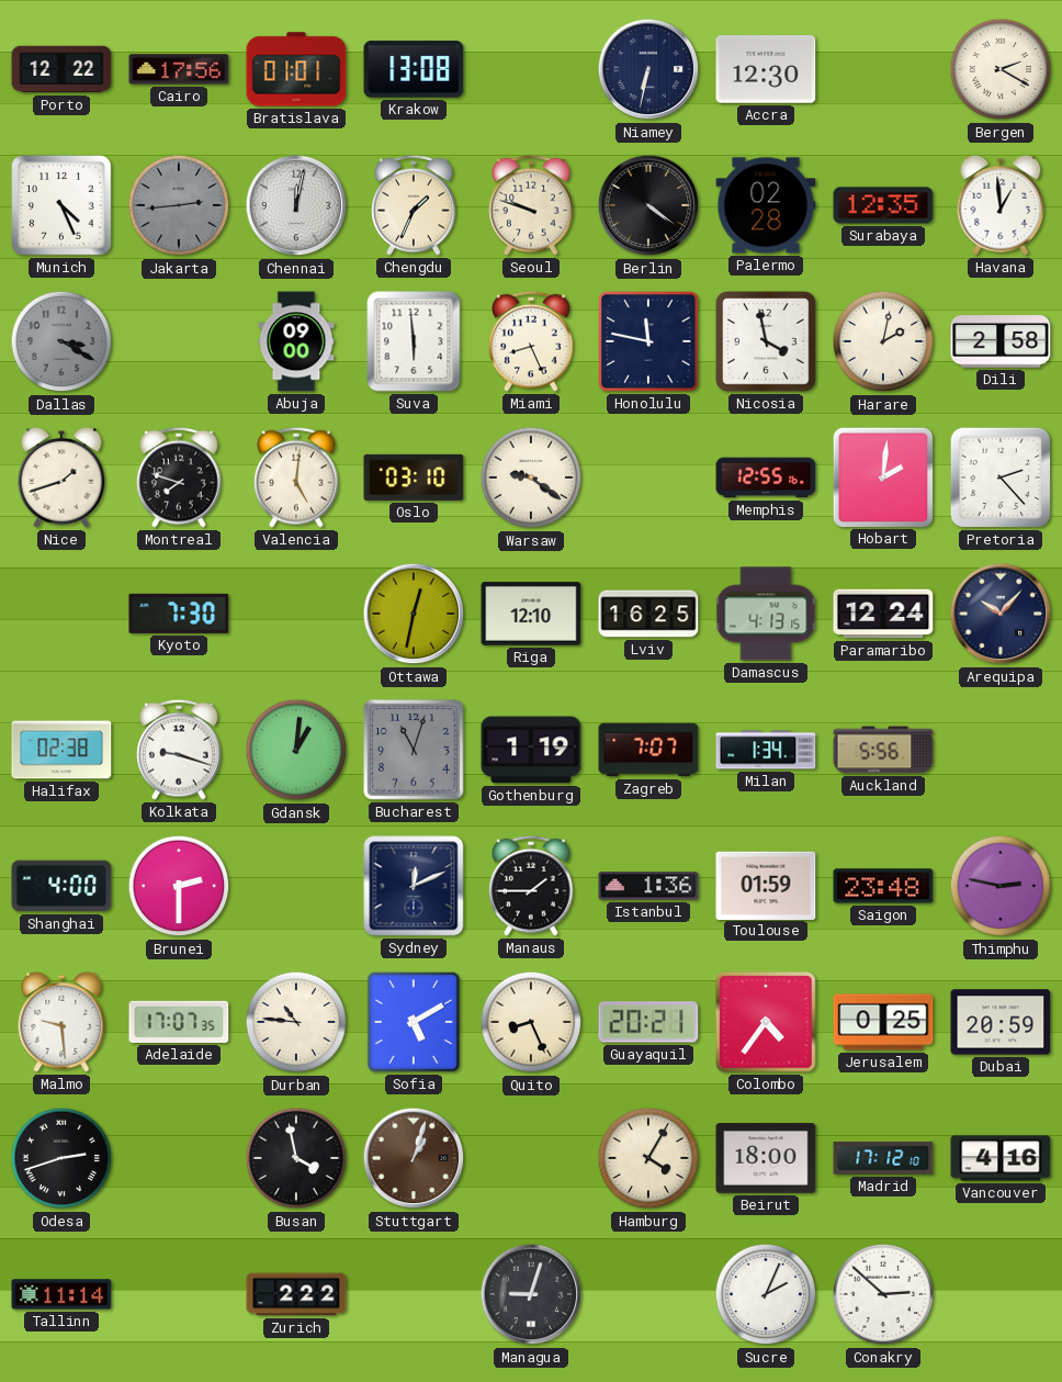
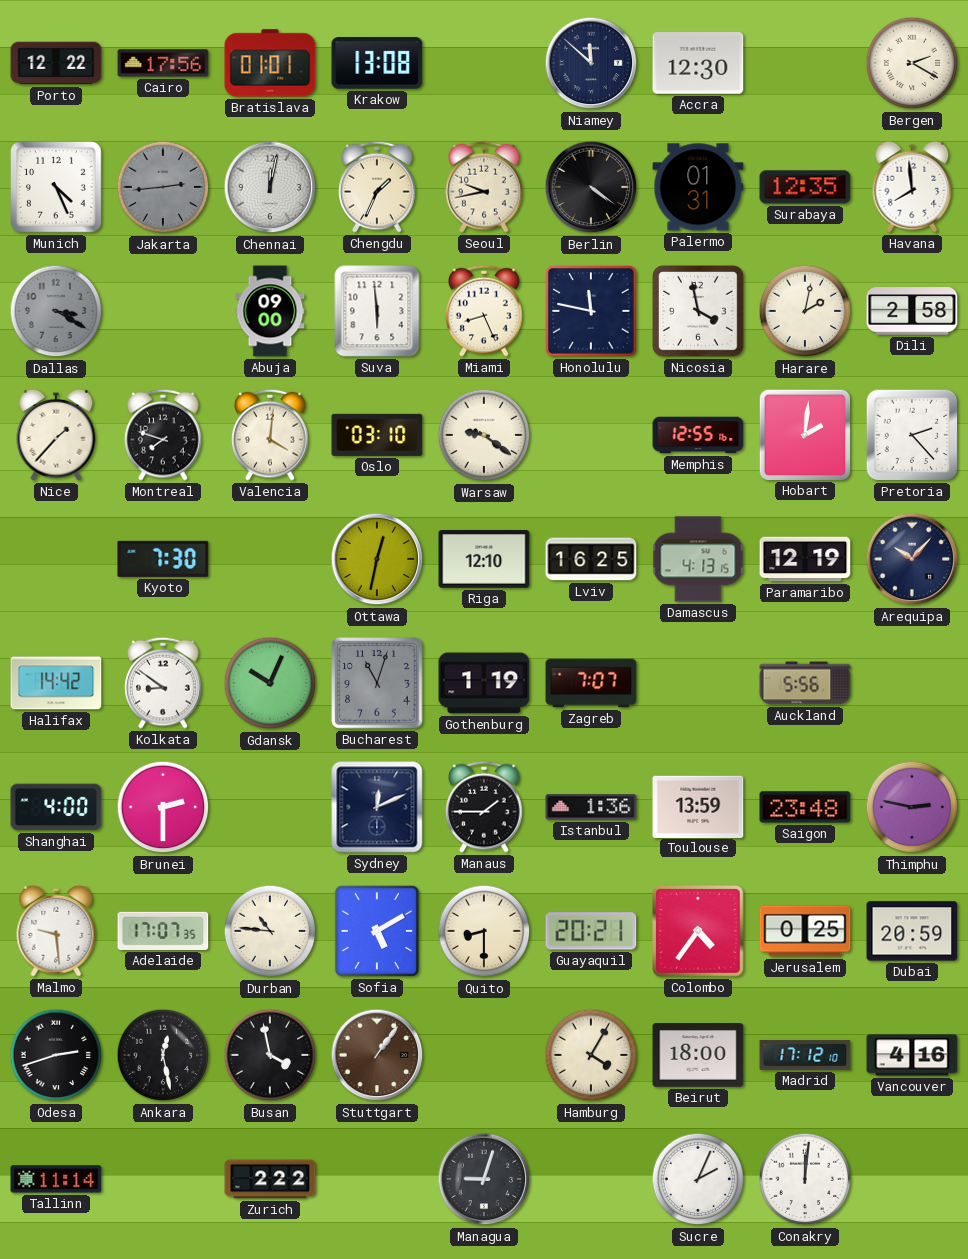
Niamey: 6:32 -> 11:52 (591, 63)
Seoul: 9:48 -> 9:43 (484, 187)
Palermo: 02:28 -> 01:31 (698, 187)
Havana: 12:59 -> 7:59 (912, 187)
Nice: 1:42 -> 1:37 (56, 435)
Valencia: 5:01 -> 4:01 (270, 435)
Paramaribo: 12:24 -> 12:19 (805, 559)
Halifax: 02:38 -> 14:42 (56, 683)
Kolkata: 9:18 -> 8:51 (163, 683)
Gdansk: 1:01 -> 10:04 (270, 683)
Milan: 1:34 -> none (766, 750)
Toulouse: 01:59 -> 13:59 (698, 806)
Quito: 8:26 -> 8:30 (484, 931)
Ankara: none -> 12:28 (163, 1055)
Stuttgart: 1:03 -> 1:06 (377, 1055)
Conakry: 2:52 -> 12:01 (805, 1179)
